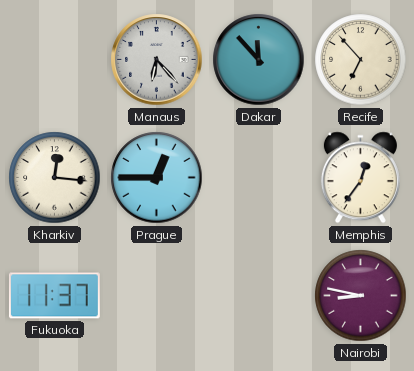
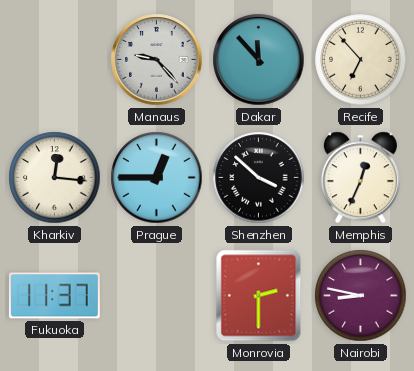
Manaus: 6:23 -> 9:23 (157, 60)
Shenzhen: none -> 3:52 (259, 178)
Memphis: 12:36 -> 12:34 (360, 178)
Monrovia: none -> 2:30 (259, 296)
